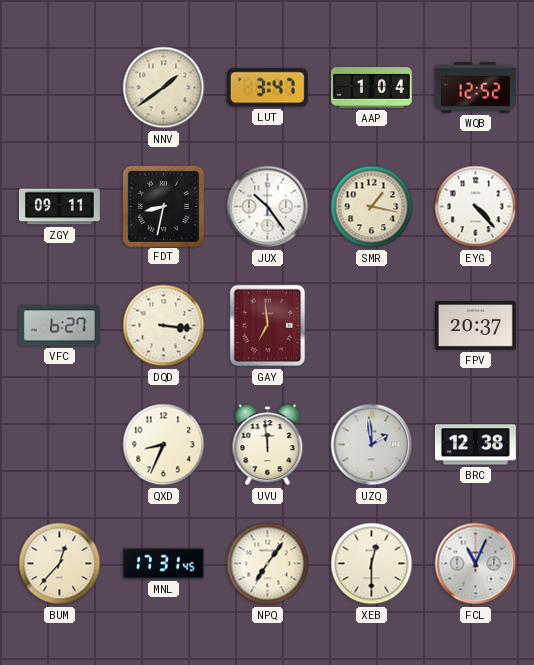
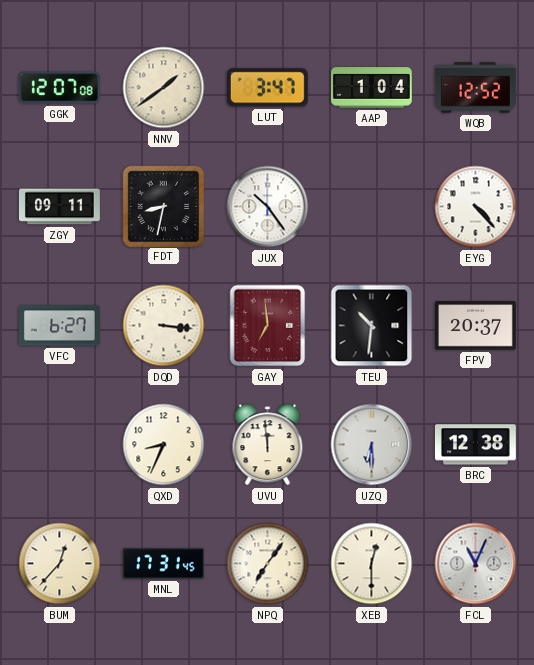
GGK: none -> 12:07 (59, 88)
SMR: 1:17 -> none (372, 207)
TEU: none -> 10:31 (372, 326)
UZQ: 1:59 -> 6:30 (372, 445)
